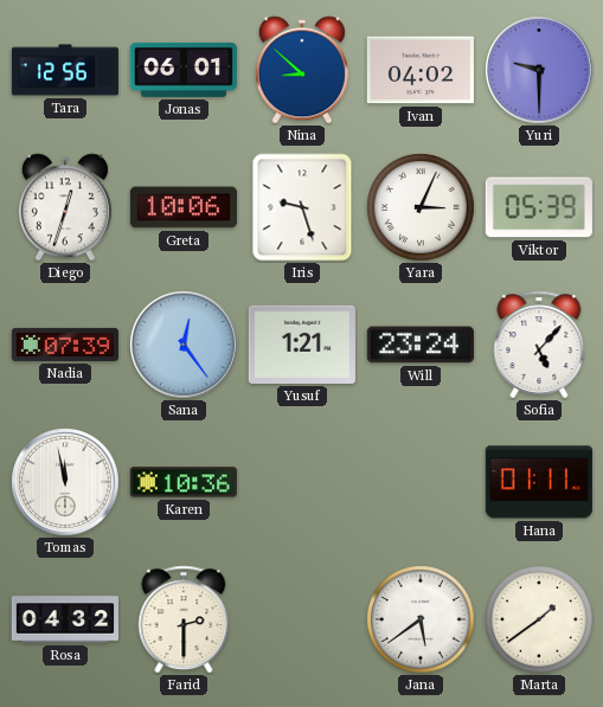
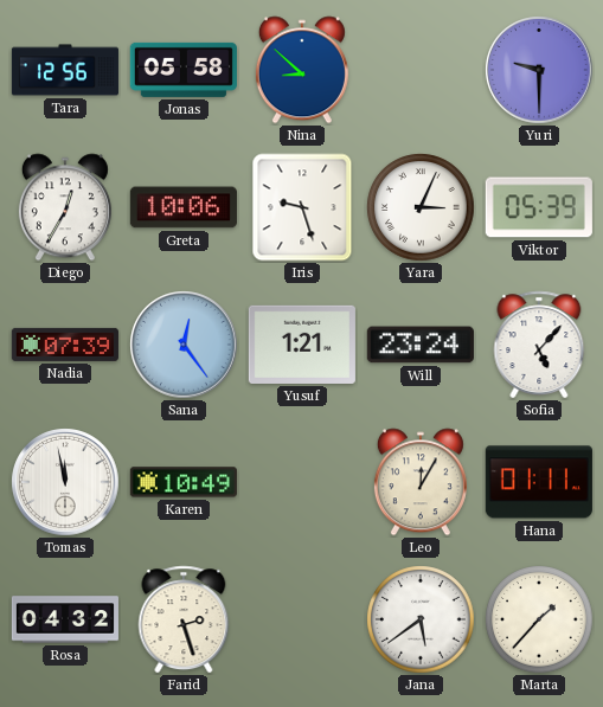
Jonas: 06:01 -> 05:58 (184, 70)
Ivan: 04:02 -> none (421, 70)
Diego: 12:33 -> 12:35 (65, 207)
Karen: 10:36 -> 10:49 (184, 482)
Leo: none -> 12:05 (421, 482)
Farid: 2:30 -> 2:27 (184, 619)
Marta: 1:39 -> 1:37 (539, 619)
